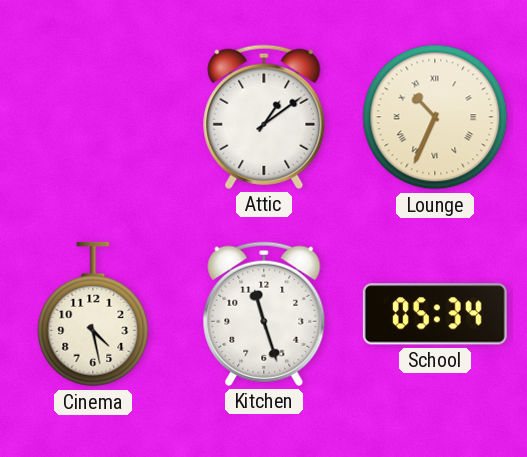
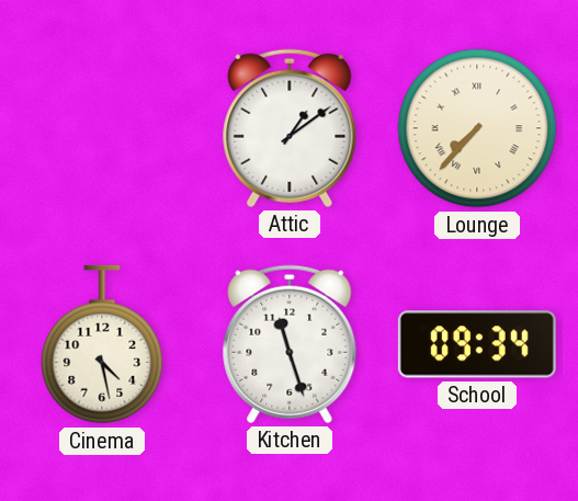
Lounge: 10:34 -> 7:37 (477, 128)
School: 05:34 -> 09:34 (477, 344)
